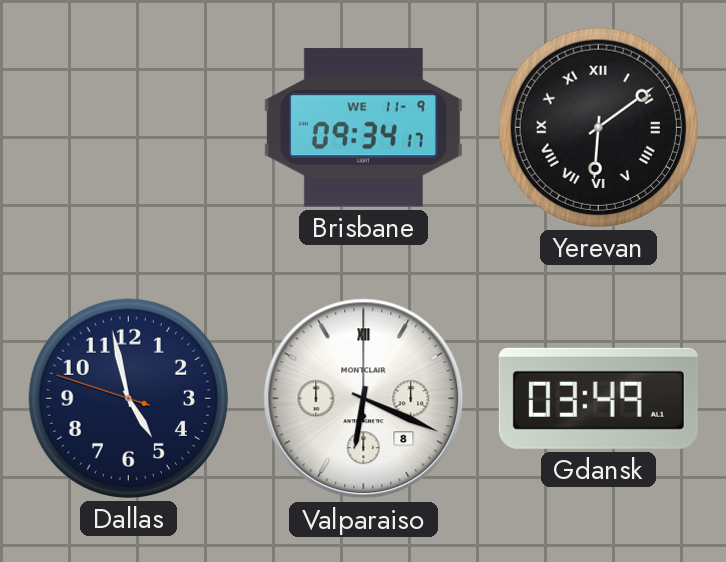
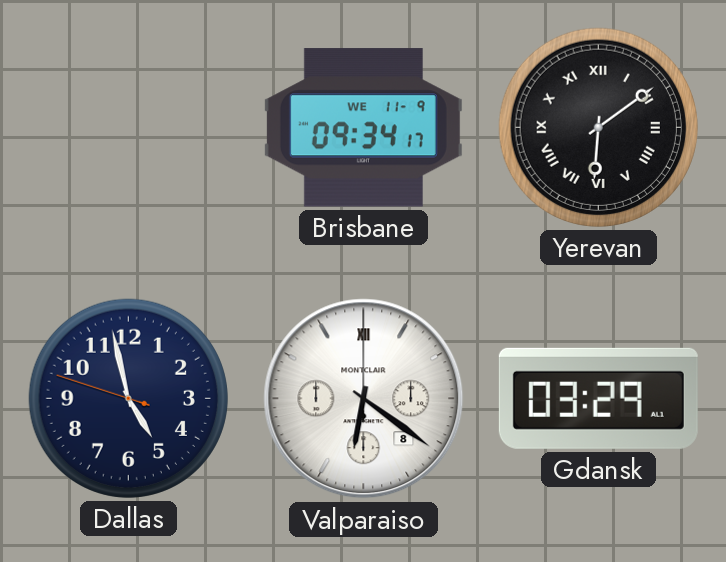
Valparaiso: 6:19 -> 6:21 (364, 399)
Gdansk: 03:49 -> 03:29 (598, 398)
